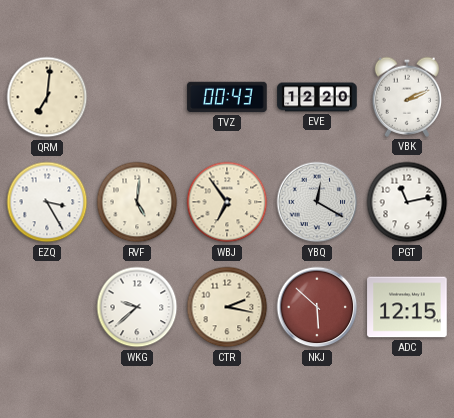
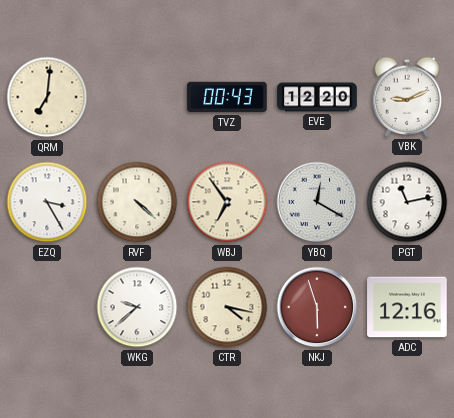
VBK: 2:11 -> 9:11 (407, 97)
RVF: 5:01 -> 4:22 (137, 202)
CTR: 2:17 -> 4:17 (227, 307)
NKJ: 5:52 -> 5:57 (317, 307)
ADC: 12:15 -> 12:16 (407, 307)
